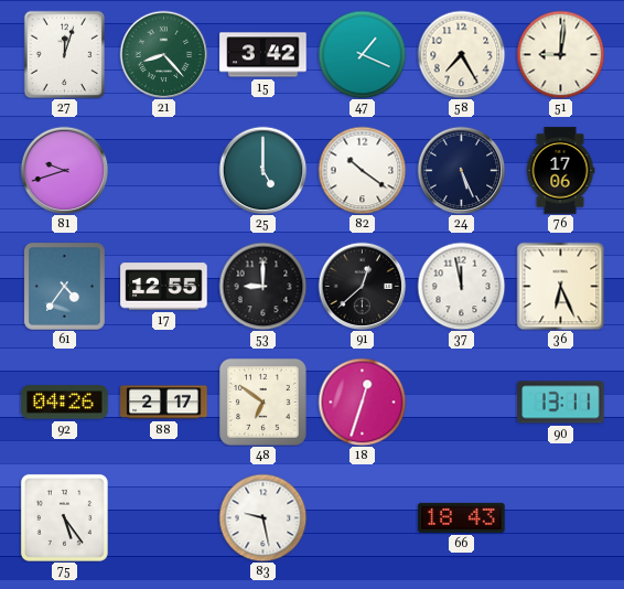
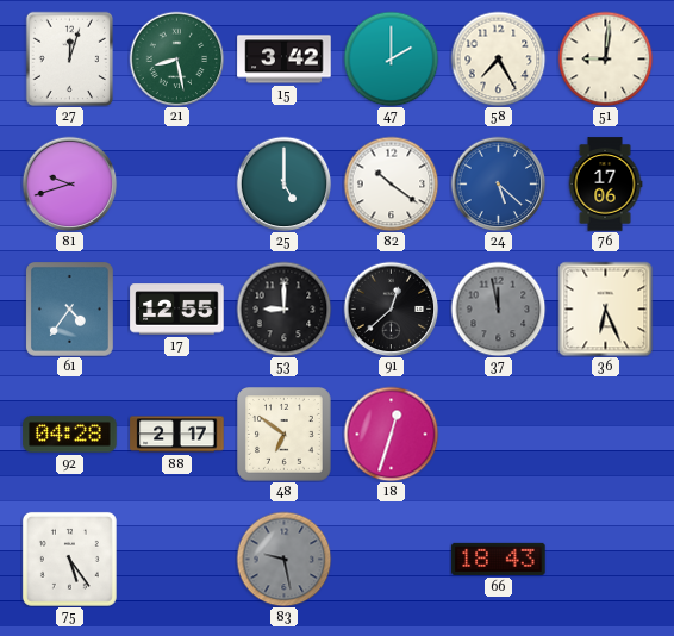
21: 8:23 -> 8:28 (176, 58)
47: 1:19 -> 2:00 (391, 58)
24: 5:26 -> 5:22 (498, 183)
24 dial: navy -> blue (498, 183)
37 dial: white -> grey (498, 308)
92: 04:26 -> 04:28 (70, 435)
90: 13:11 -> none (561, 403)
83 dial: white -> grey (283, 559)
